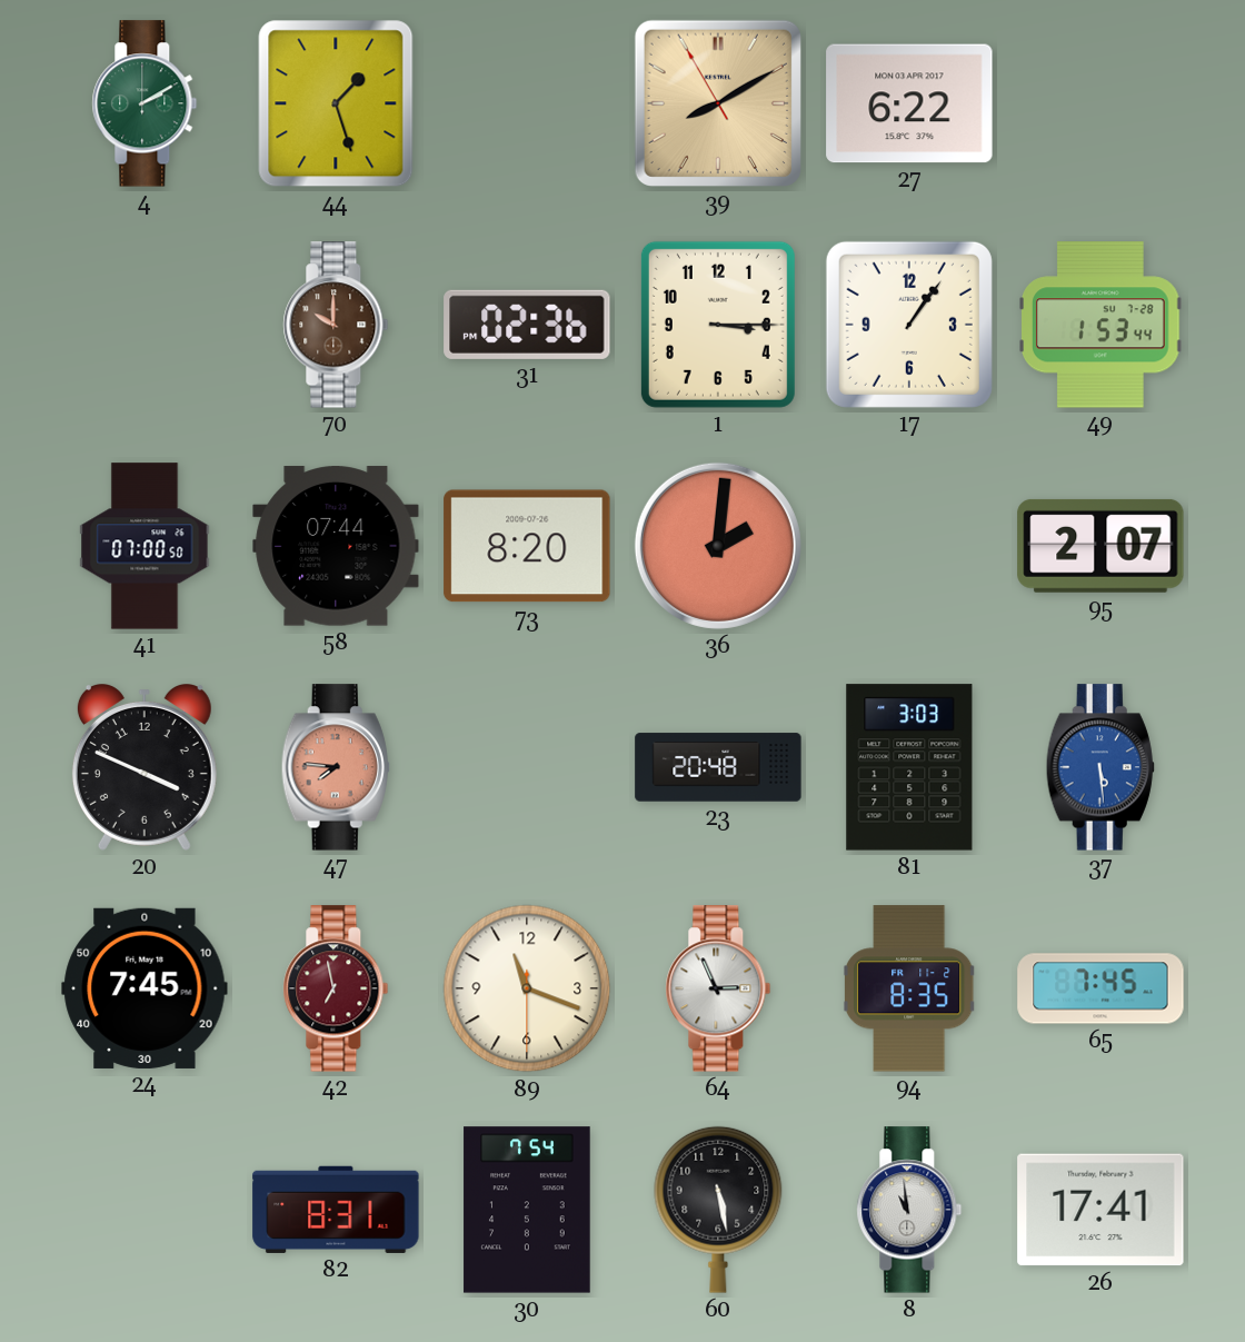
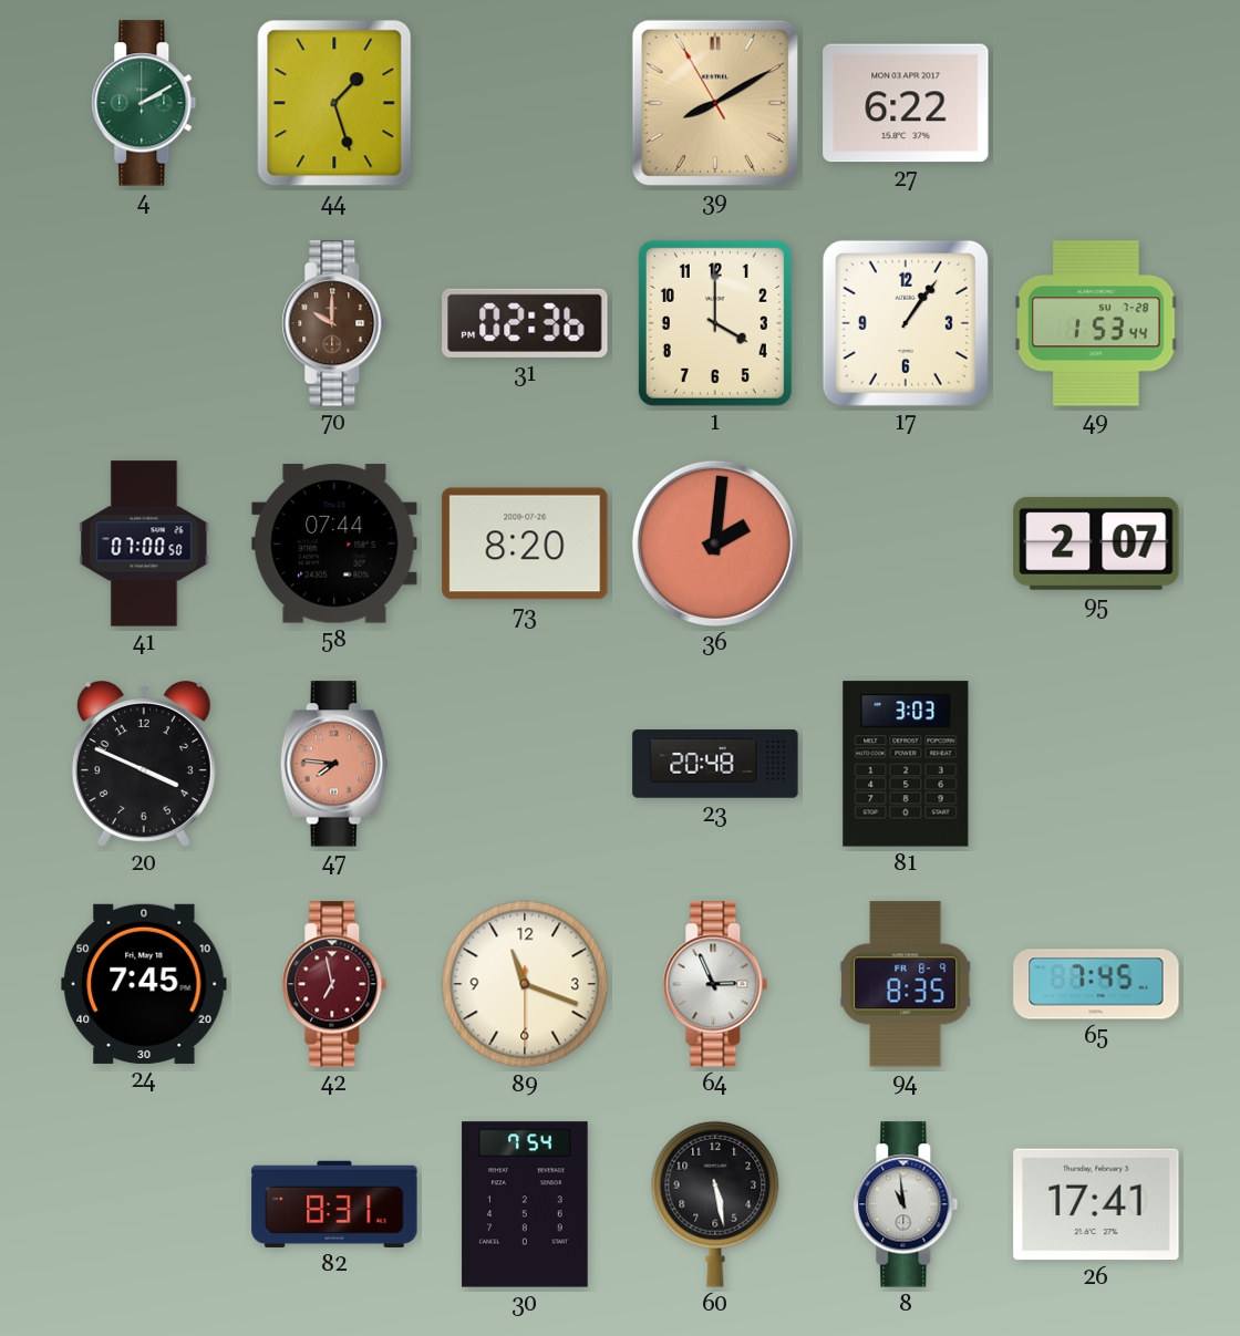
1: 3:15 -> 4:00 (715, 323)
37: 5:29 -> none (1100, 767)
94 date: FR 11-2 -> FR 8-9 (906, 984)
